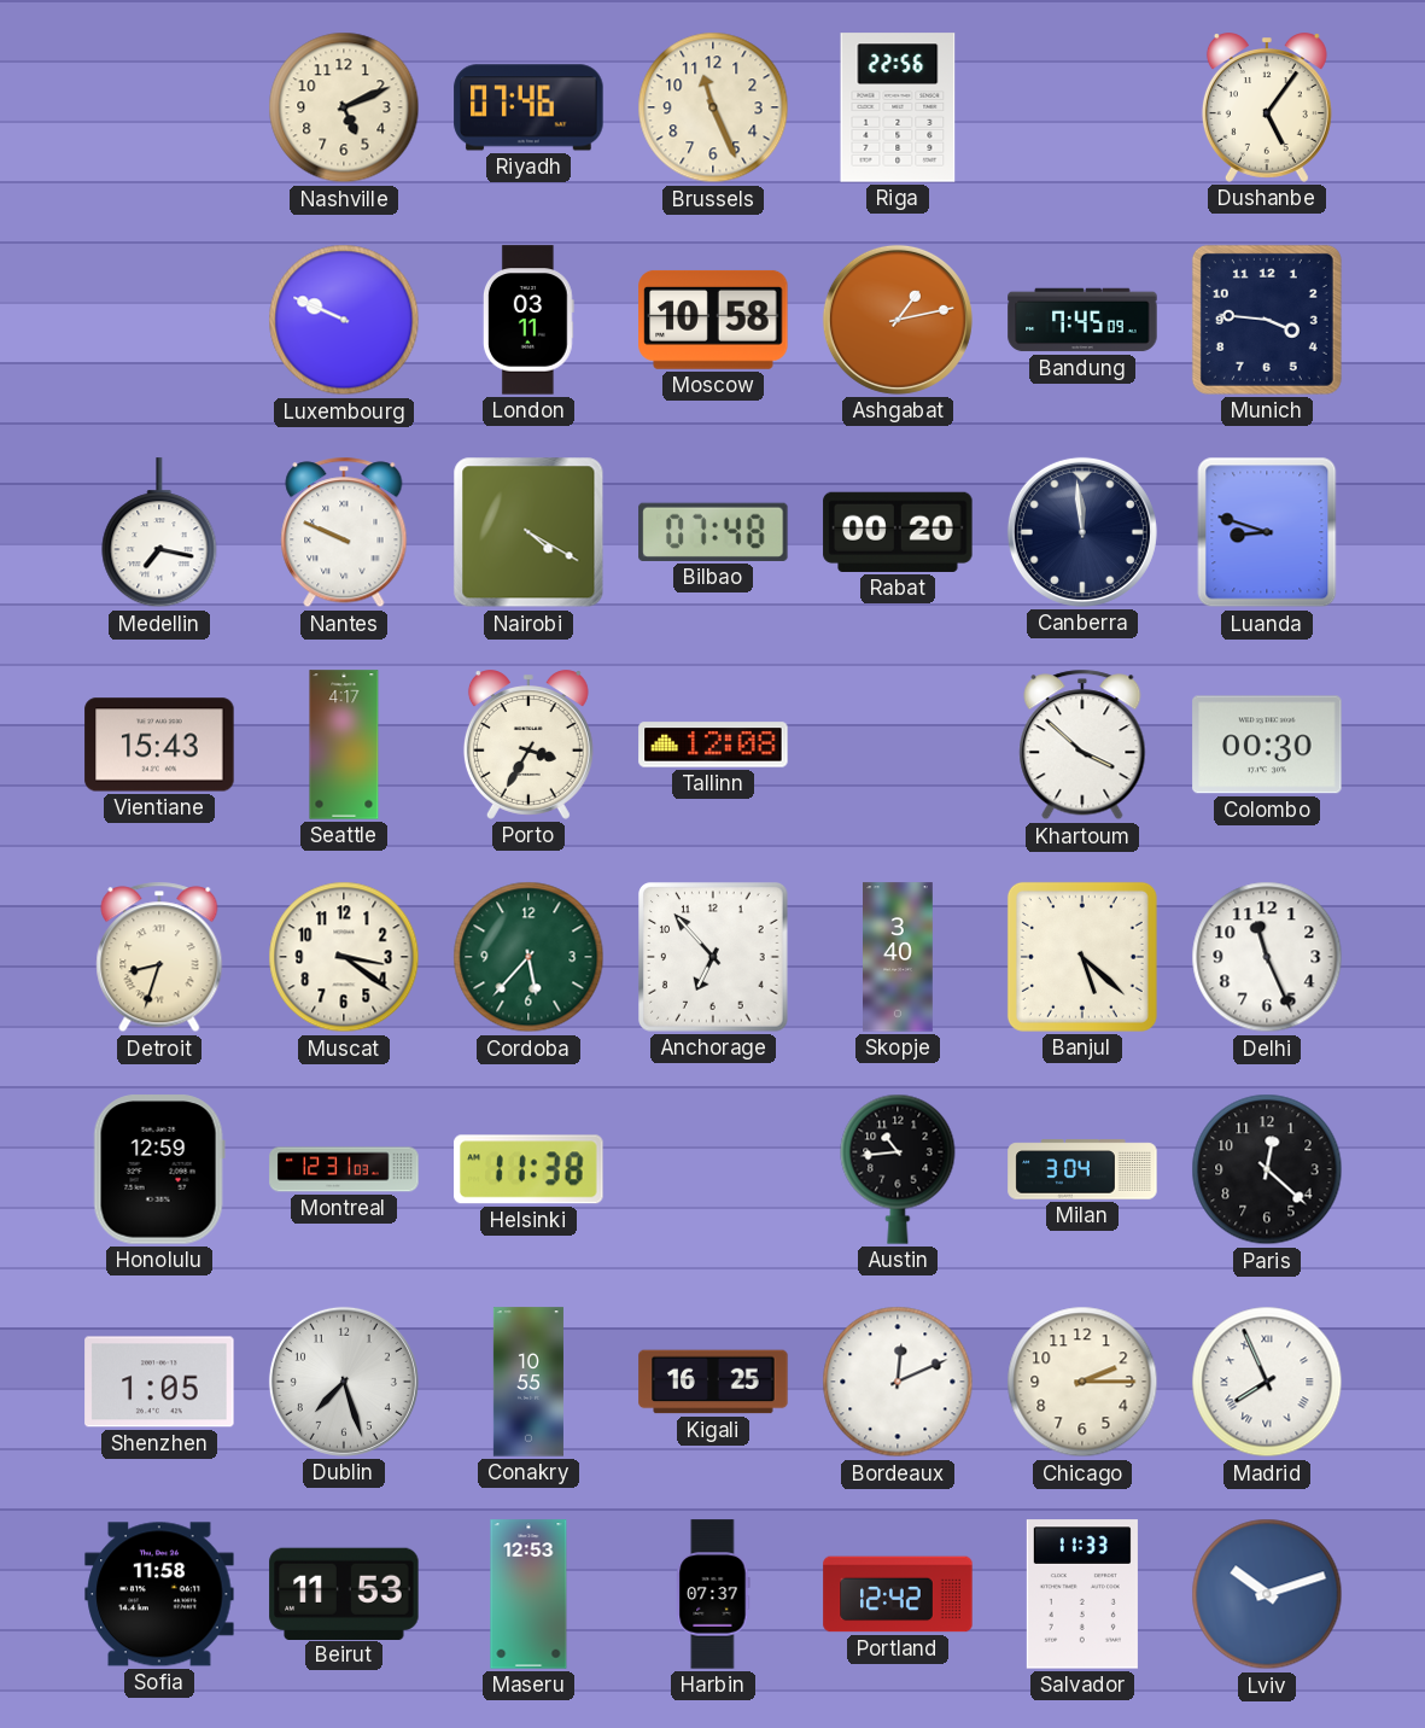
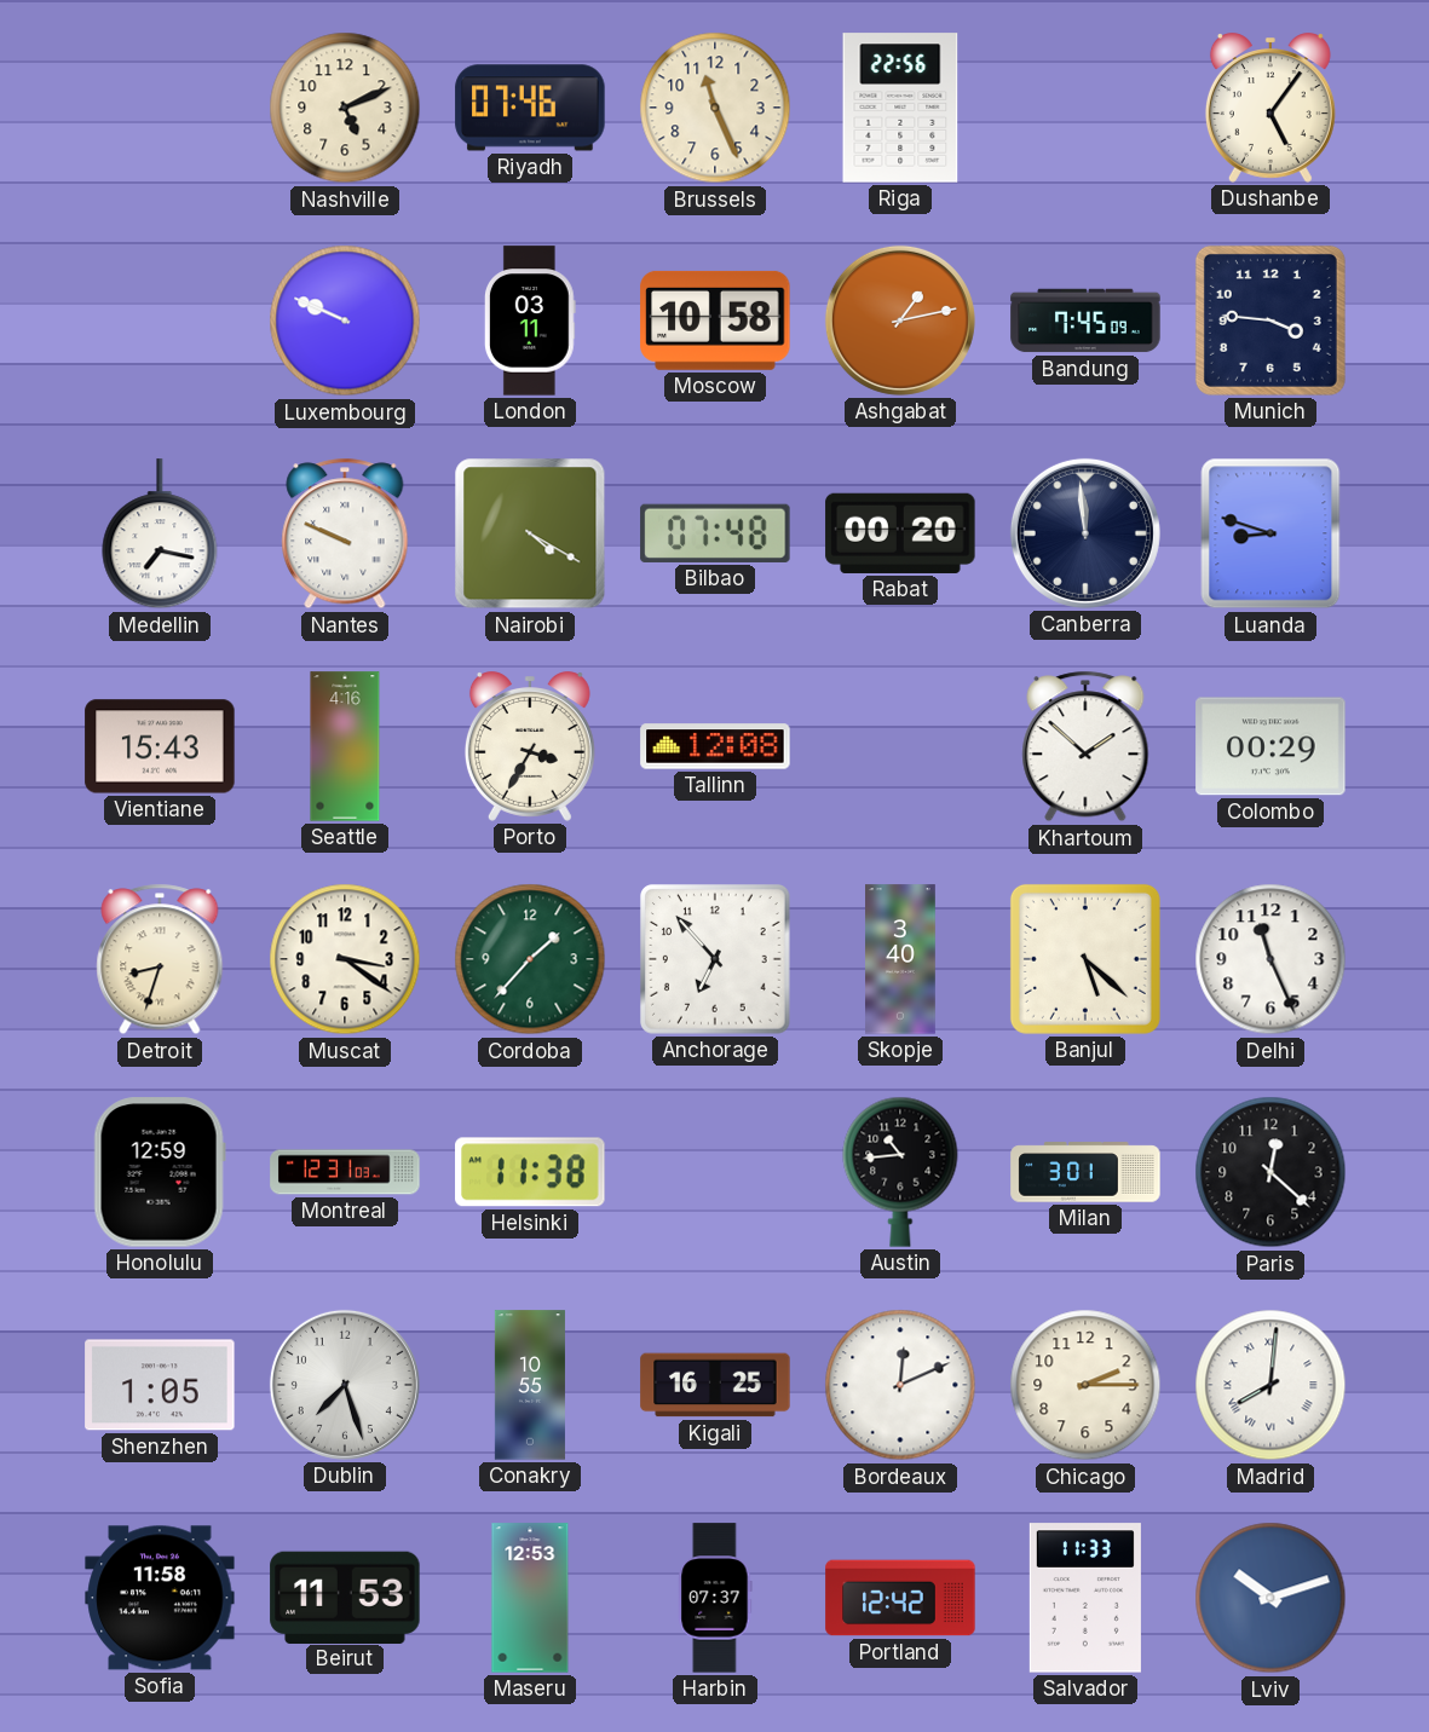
Seattle: 4:17 -> 4:16 (345, 746)
Khartoum: 3:52 -> 1:52 (1085, 746)
Colombo: 00:30 -> 00:29 (1270, 746)
Cordoba: 5:37 -> 1:37 (530, 959)
Milan: 3:04 -> 3:01 (1085, 1172)
Madrid: 7:56 -> 8:01 (1270, 1385)
